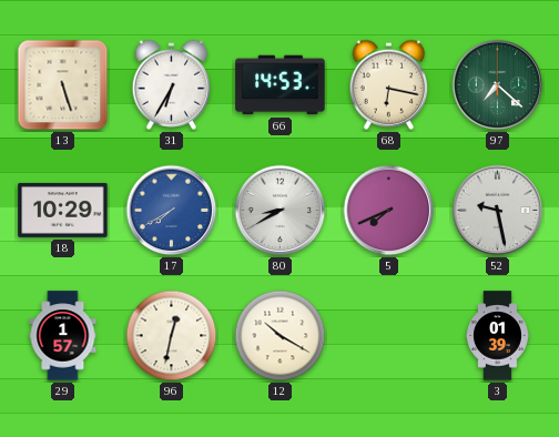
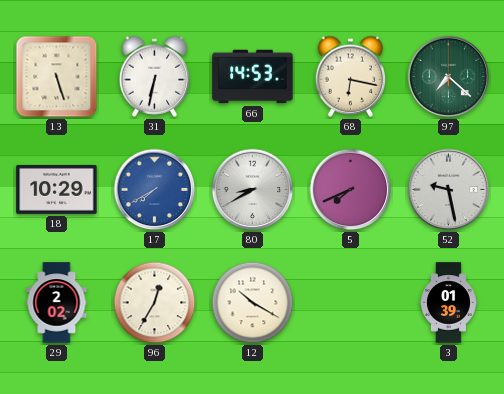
31: 6:35 -> 6:32 (155, 76)
29: 1:57 -> 2:02 (57, 303)
96: 12:32 -> 12:35 (155, 303)
